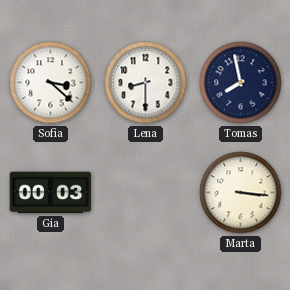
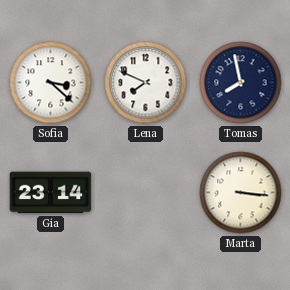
Lena: 8:30 -> 7:49 (146, 83)
Gia: 00:03 -> 23:14 (51, 193)
